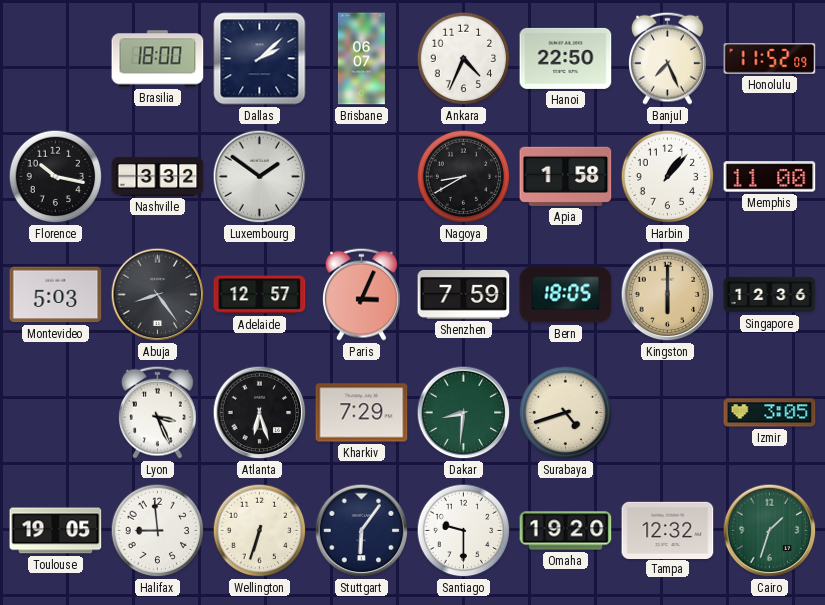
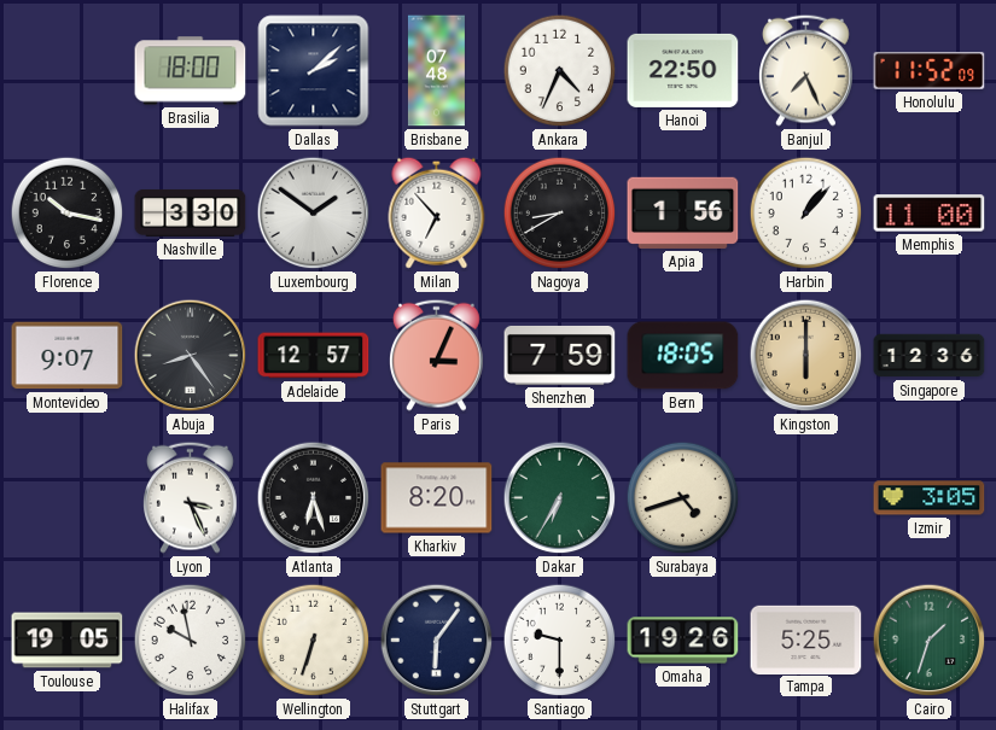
Brisbane: 06:07 -> 07:48 (436, 71)
Nashville: 3:32 -> 3:30 (191, 212)
Milan: none -> 6:53 (437, 212)
Apia: 1:58 -> 1:56 (683, 212)
Montevideo: 5:03 -> 9:07 (68, 356)
Kharkiv: 7:29 -> 8:20 (437, 498)
Dakar: 8:31 -> 6:35 (560, 498)
Halifax: 8:59 -> 9:58 (191, 641)
Omaha: 19:20 -> 19:26 (683, 641)
Tampa: 12:32 -> 5:25 (806, 640)
